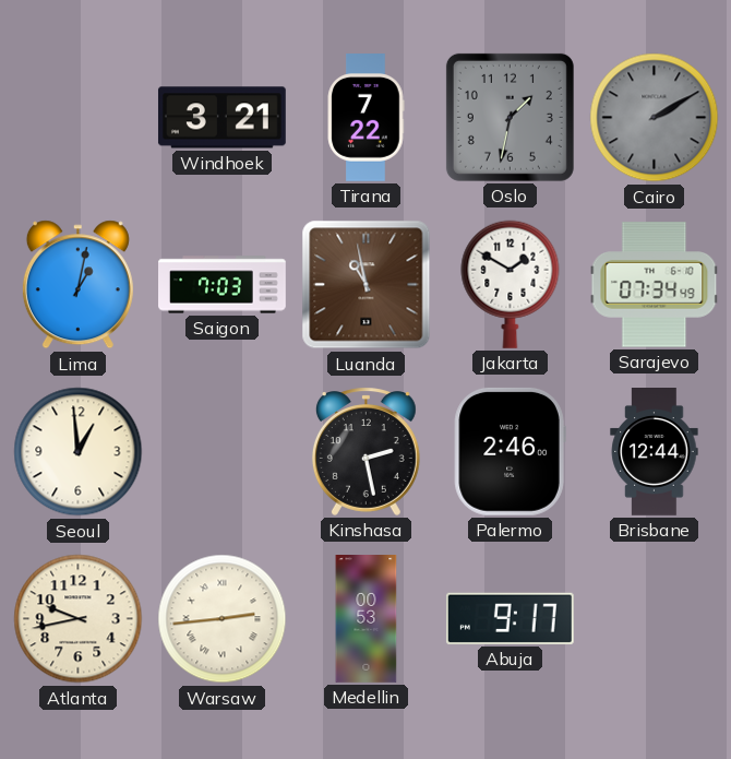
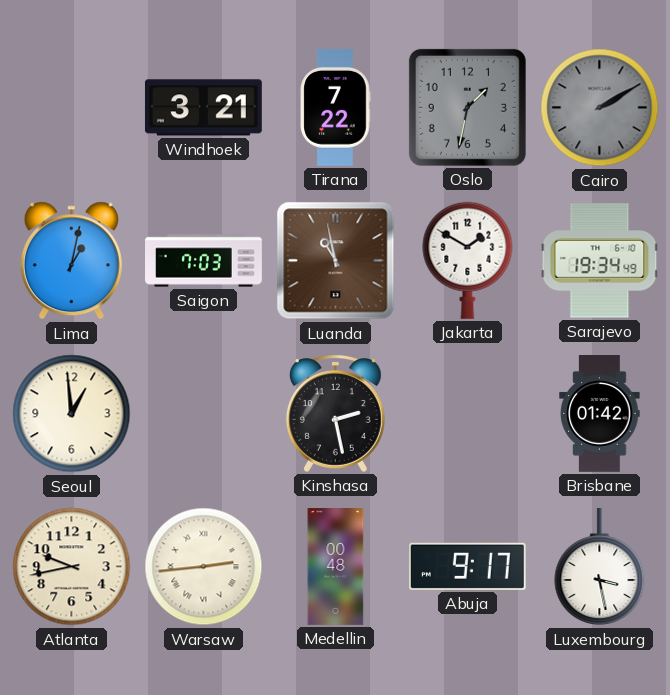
Sarajevo: 07:34 -> 19:34 (600, 261)
Palermo: 2:46 -> none (510, 451)
Brisbane: 12:44 -> 01:42 (600, 414)
Medellin: 00:53 -> 00:48 (336, 567)
Luxembourg: none -> 3:28 (600, 567)
